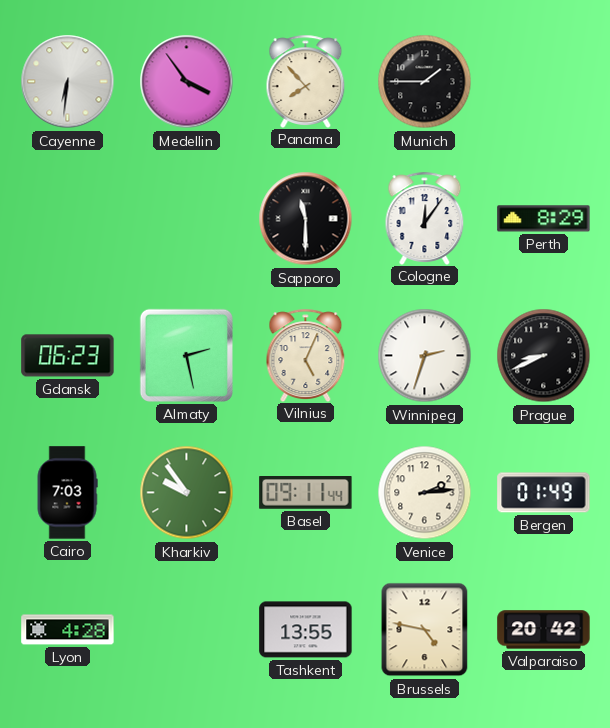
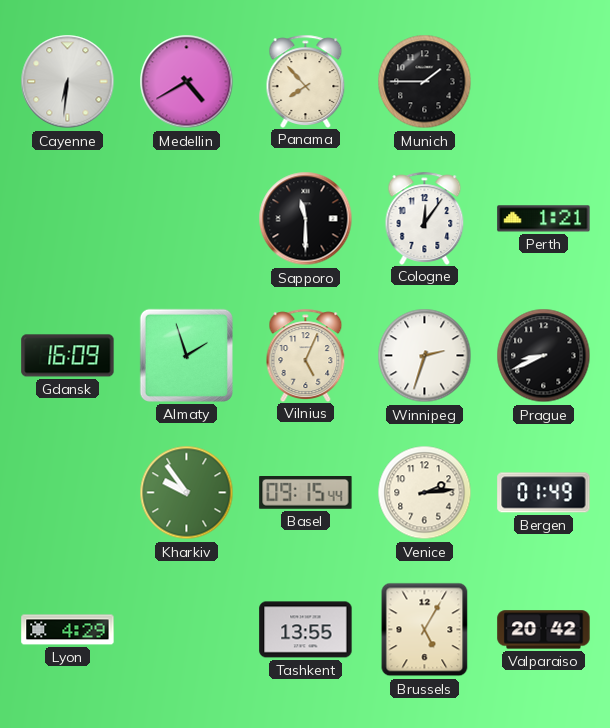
Medellin: 3:54 -> 4:40 (187, 82)
Perth: 8:29 -> 1:21 (544, 219)
Gdansk: 06:23 -> 16:09 (68, 356)
Almaty: 2:28 -> 1:57 (186, 355)
Cairo: 7:03 -> none (67, 493)
Basel: 09:11 -> 09:15 (306, 493)
Lyon: 4:28 -> 4:29 (68, 630)
Brussels: 4:47 -> 5:05 (425, 630)
